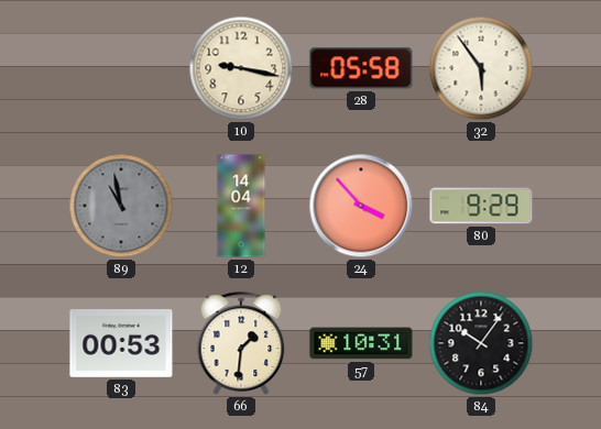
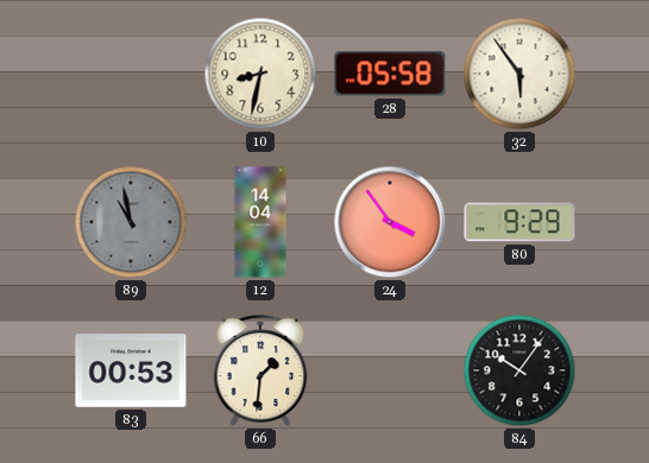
10: 9:17 -> 8:32 (260, 74)
24: 3:53 -> 3:54 (390, 222)
57: 10:31 -> none (361, 343)
